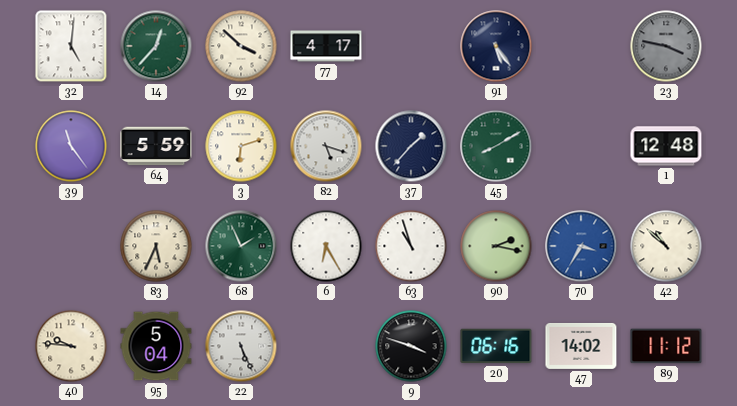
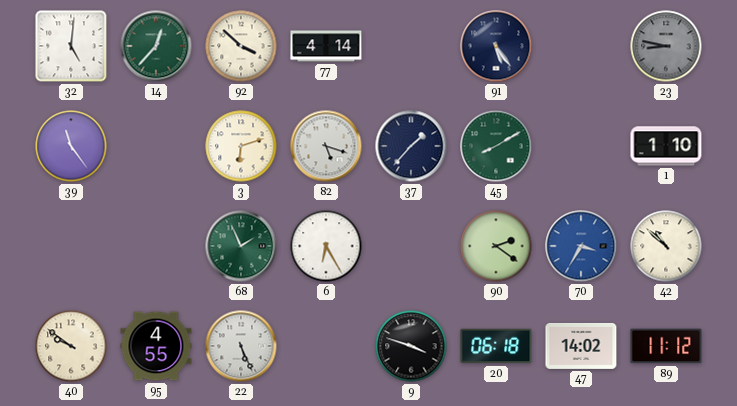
77: 4:17 -> 4:14 (326, 46)
23: 3:47 -> 8:47 (666, 46)
64: 5:59 -> none (156, 146)
1: 12:48 -> 1:10 (666, 146)
83: 5:34 -> none (156, 246)
63: 10:57 -> none (411, 246)
90: 2:17 -> 2:21 (496, 246)
40: 9:46 -> 9:51 (71, 346)
95: 5:04 -> 4:55 (156, 346)
20: 06:16 -> 06:18 (496, 346)
